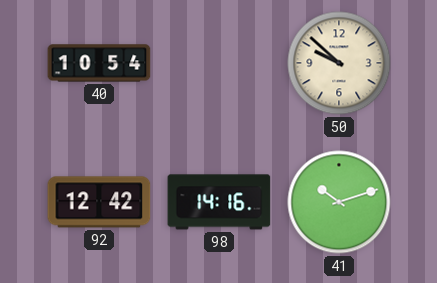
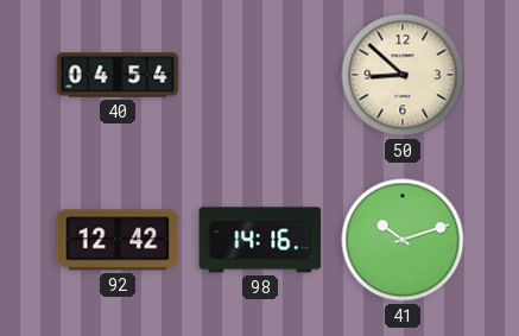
40: 10:54 -> 04:54 (118, 75)
50: 9:52 -> 8:52 (403, 75)
